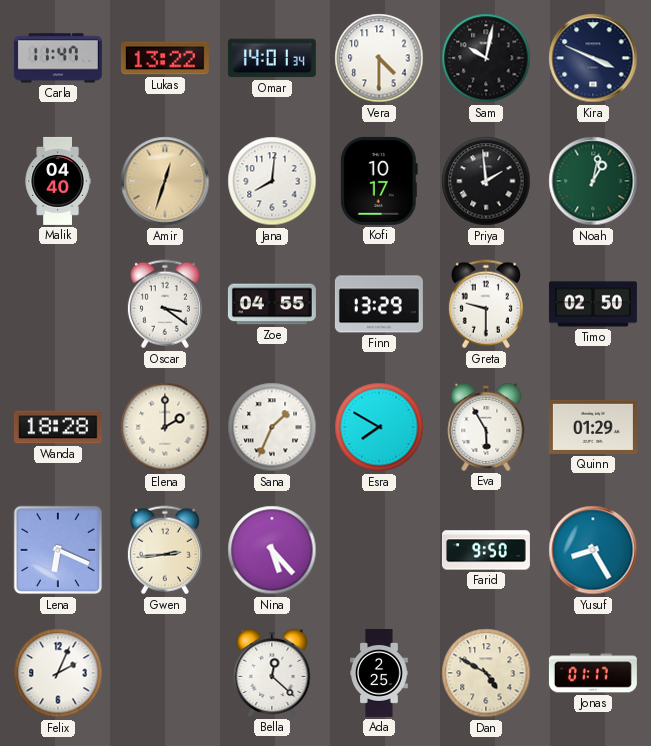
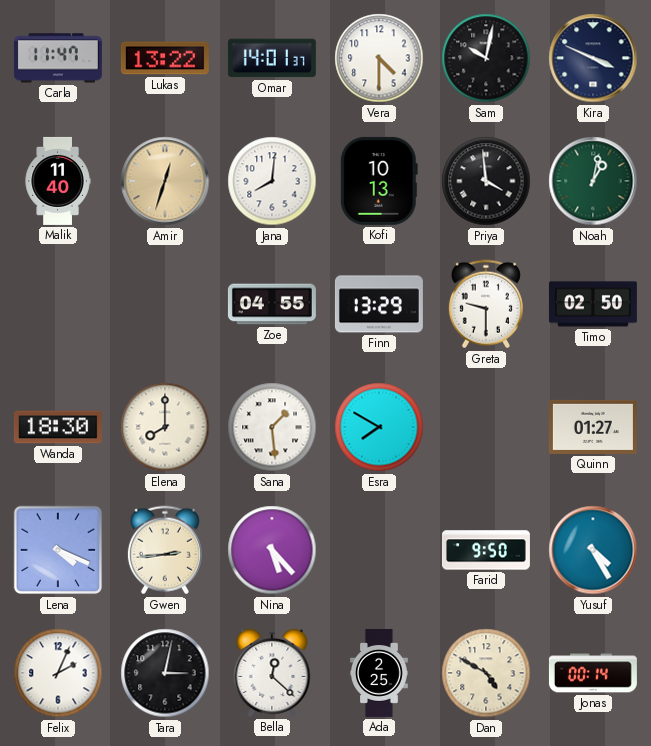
Omar: 14:01:34 -> 14:01:37 (272, 58)
Malik: 04:40 -> 11:40 (58, 181)
Kofi: 10:17 -> 10:13 (379, 181)
Priya: 1:59 -> 3:59 (486, 181)
Oscar: 3:21 -> none (165, 304)
Wanda: 18:28 -> 18:30 (58, 427)
Elena: 2:00 -> 8:00 (165, 427)
Sana: 1:34 -> 1:29 (272, 427)
Eva: 5:55 -> none (486, 427)
Quinn: 01:29 -> 01:27 (593, 427)
Lena: 6:19 -> 4:19 (58, 550)
Yusuf: 8:25 -> 4:25 (593, 550)
Tara: none -> 3:02 (165, 673)
Jonas: 01:17 -> 00:14 (593, 673)
